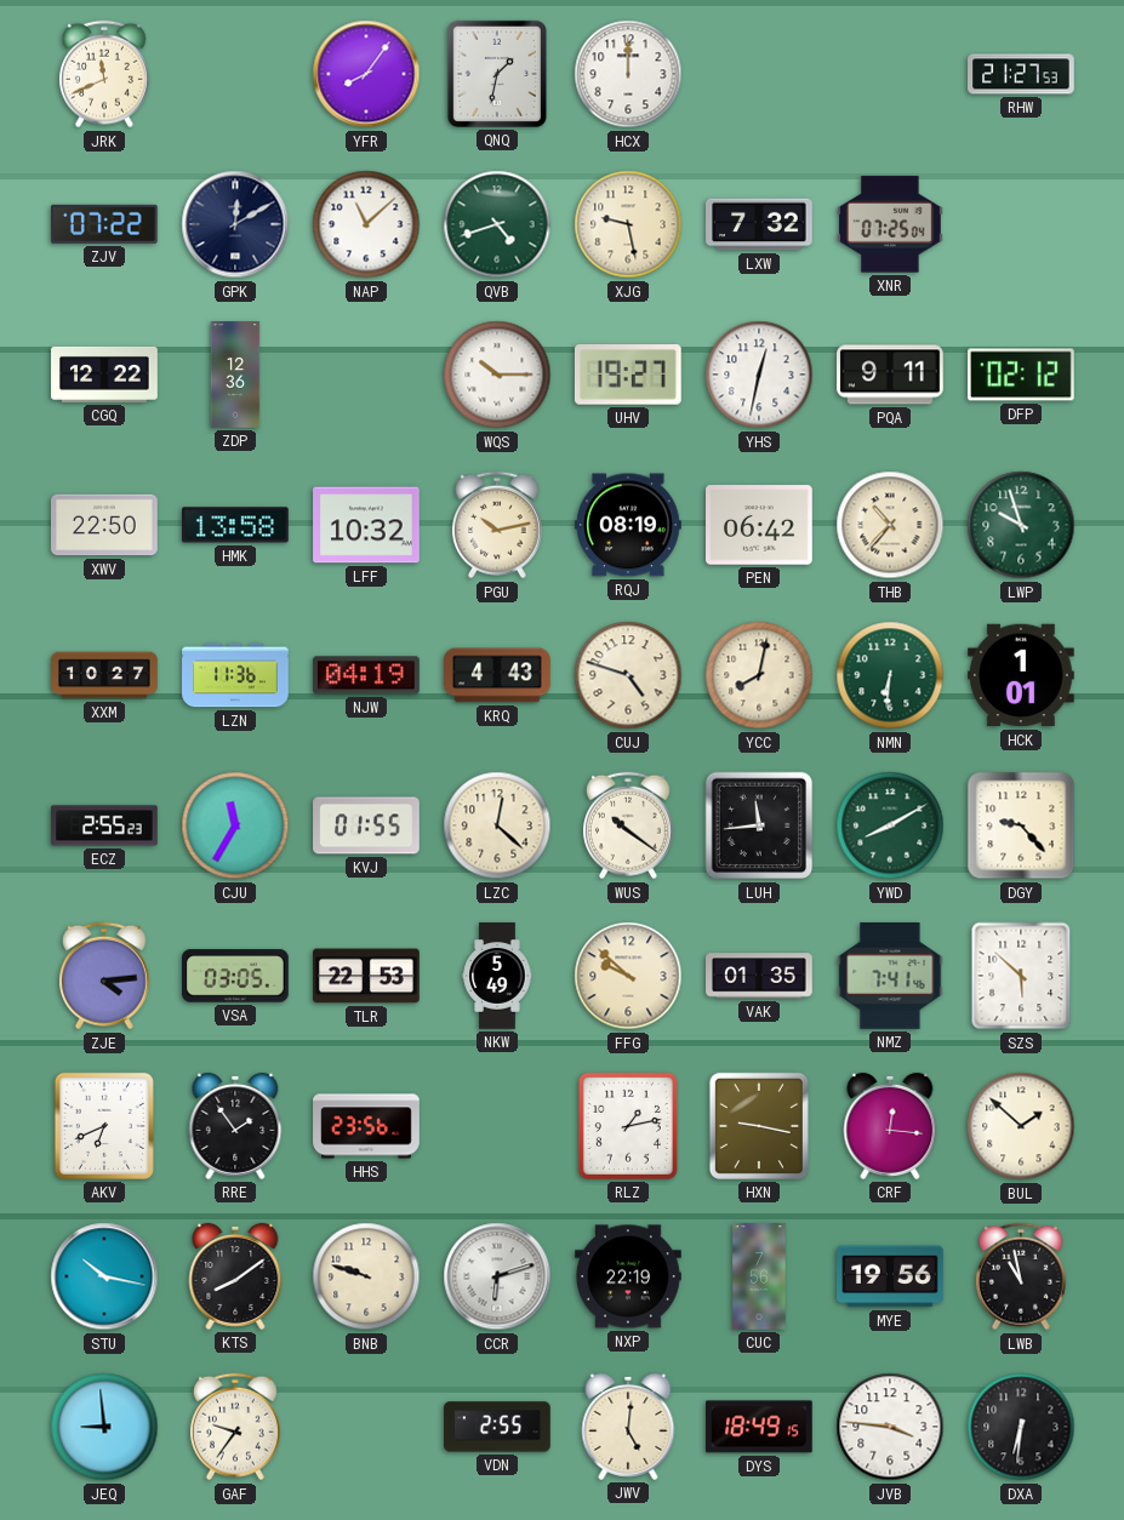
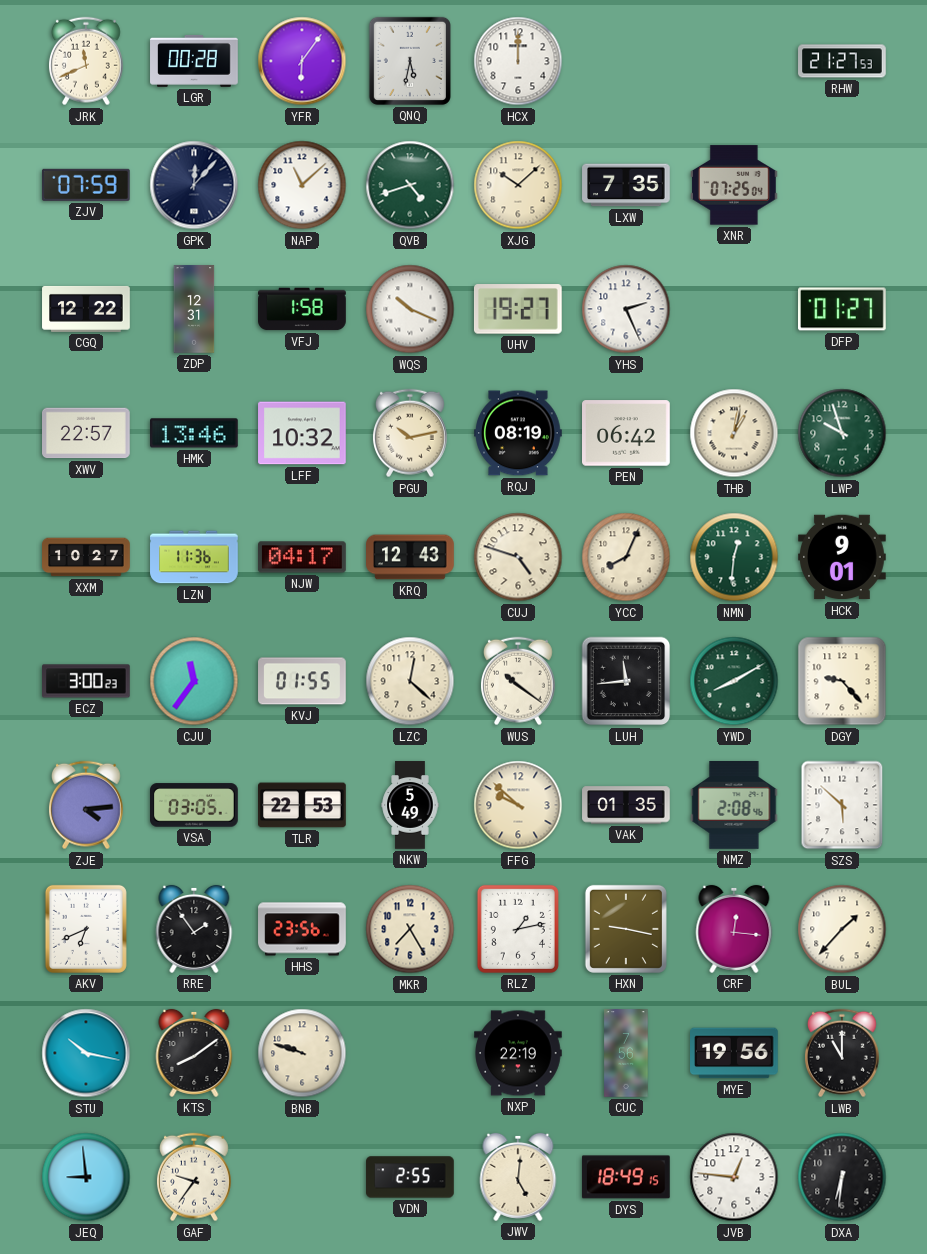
LGR: none -> 00:28 (194, 61)
YFR: 8:06 -> 6:06 (302, 61)
QNQ: 1:32 -> 5:32 (410, 61)
ZJV: 07:22 -> 07:59 (86, 185)
GPK: 12:10 -> 12:07 (194, 185)
XJG: 9:28 -> 10:08 (518, 185)
LXW: 7:32 -> 7:35 (626, 185)
ZDP: 12:36 -> 12:31 (194, 309)
VFJ: none -> 1:58 (302, 309)
WQS: 10:15 -> 10:19 (410, 309)
YHS: 12:32 -> 2:26 (626, 309)
PQA: 9:11 -> none (890, 375)
DFP: 02:12 -> 01:27 (843, 309)
XWV: 22:50 -> 22:57 (86, 433)
HMK: 13:58 -> 13:46 (195, 433)
THB: 10:37 -> 1:02 (734, 433)
NJW: 04:19 -> 04:17 (302, 557)
KRQ: 4:43 -> 12:43 (410, 557)
YCC: 8:02 -> 8:04 (626, 557)
NMN: 6:31 -> 12:31 (734, 557)
HCK: 1:01 -> 9:01 (843, 557)
ECZ: 2:55 -> 3:00 (86, 681)
CJU: 11:35 -> 11:36 (194, 681)
NMZ: 7:41 -> 2:08 (734, 806)
MKR: none -> 7:25 (410, 929)
BUL: 1:52 -> 1:37 (842, 929)
CCR: 6:12 -> none (497, 1276)
LWB: 10:58 -> 11:00 (842, 1053)
JVB: 3:46 -> 12:46 (734, 1177)
